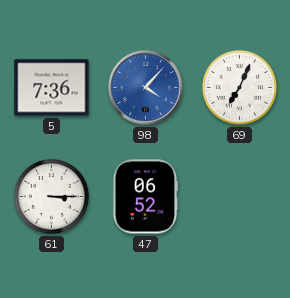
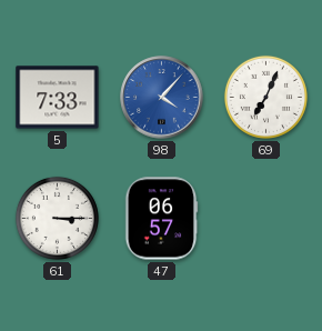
5: 7:36 -> 7:33 (58, 98)
47: 06:52 -> 06:57 (161, 219)
